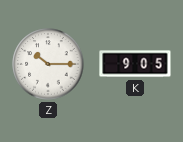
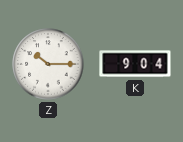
K: 9:05 -> 9:04 (135, 64)
